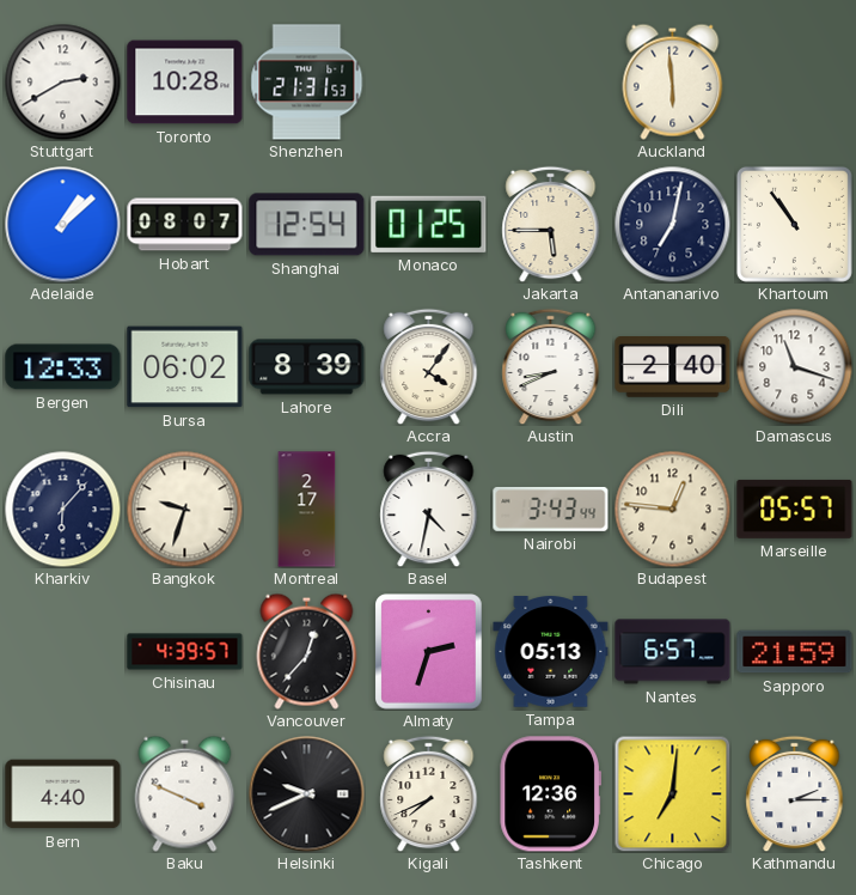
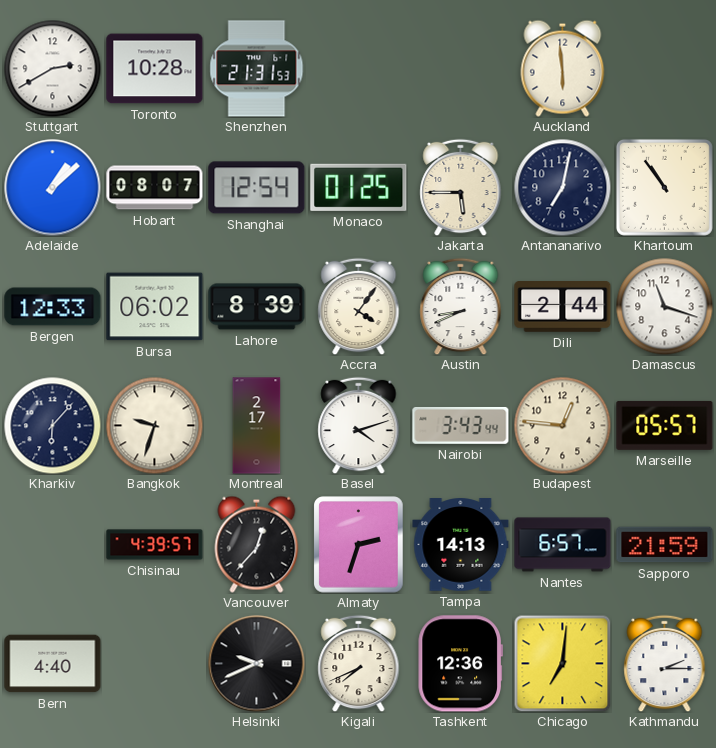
Dili: 2:40 -> 2:44 (563, 307)
Basel: 4:32 -> 4:12 (359, 425)
Tampa: 05:13 -> 14:13 (461, 545)
Baku: 3:49 -> none (185, 793)
